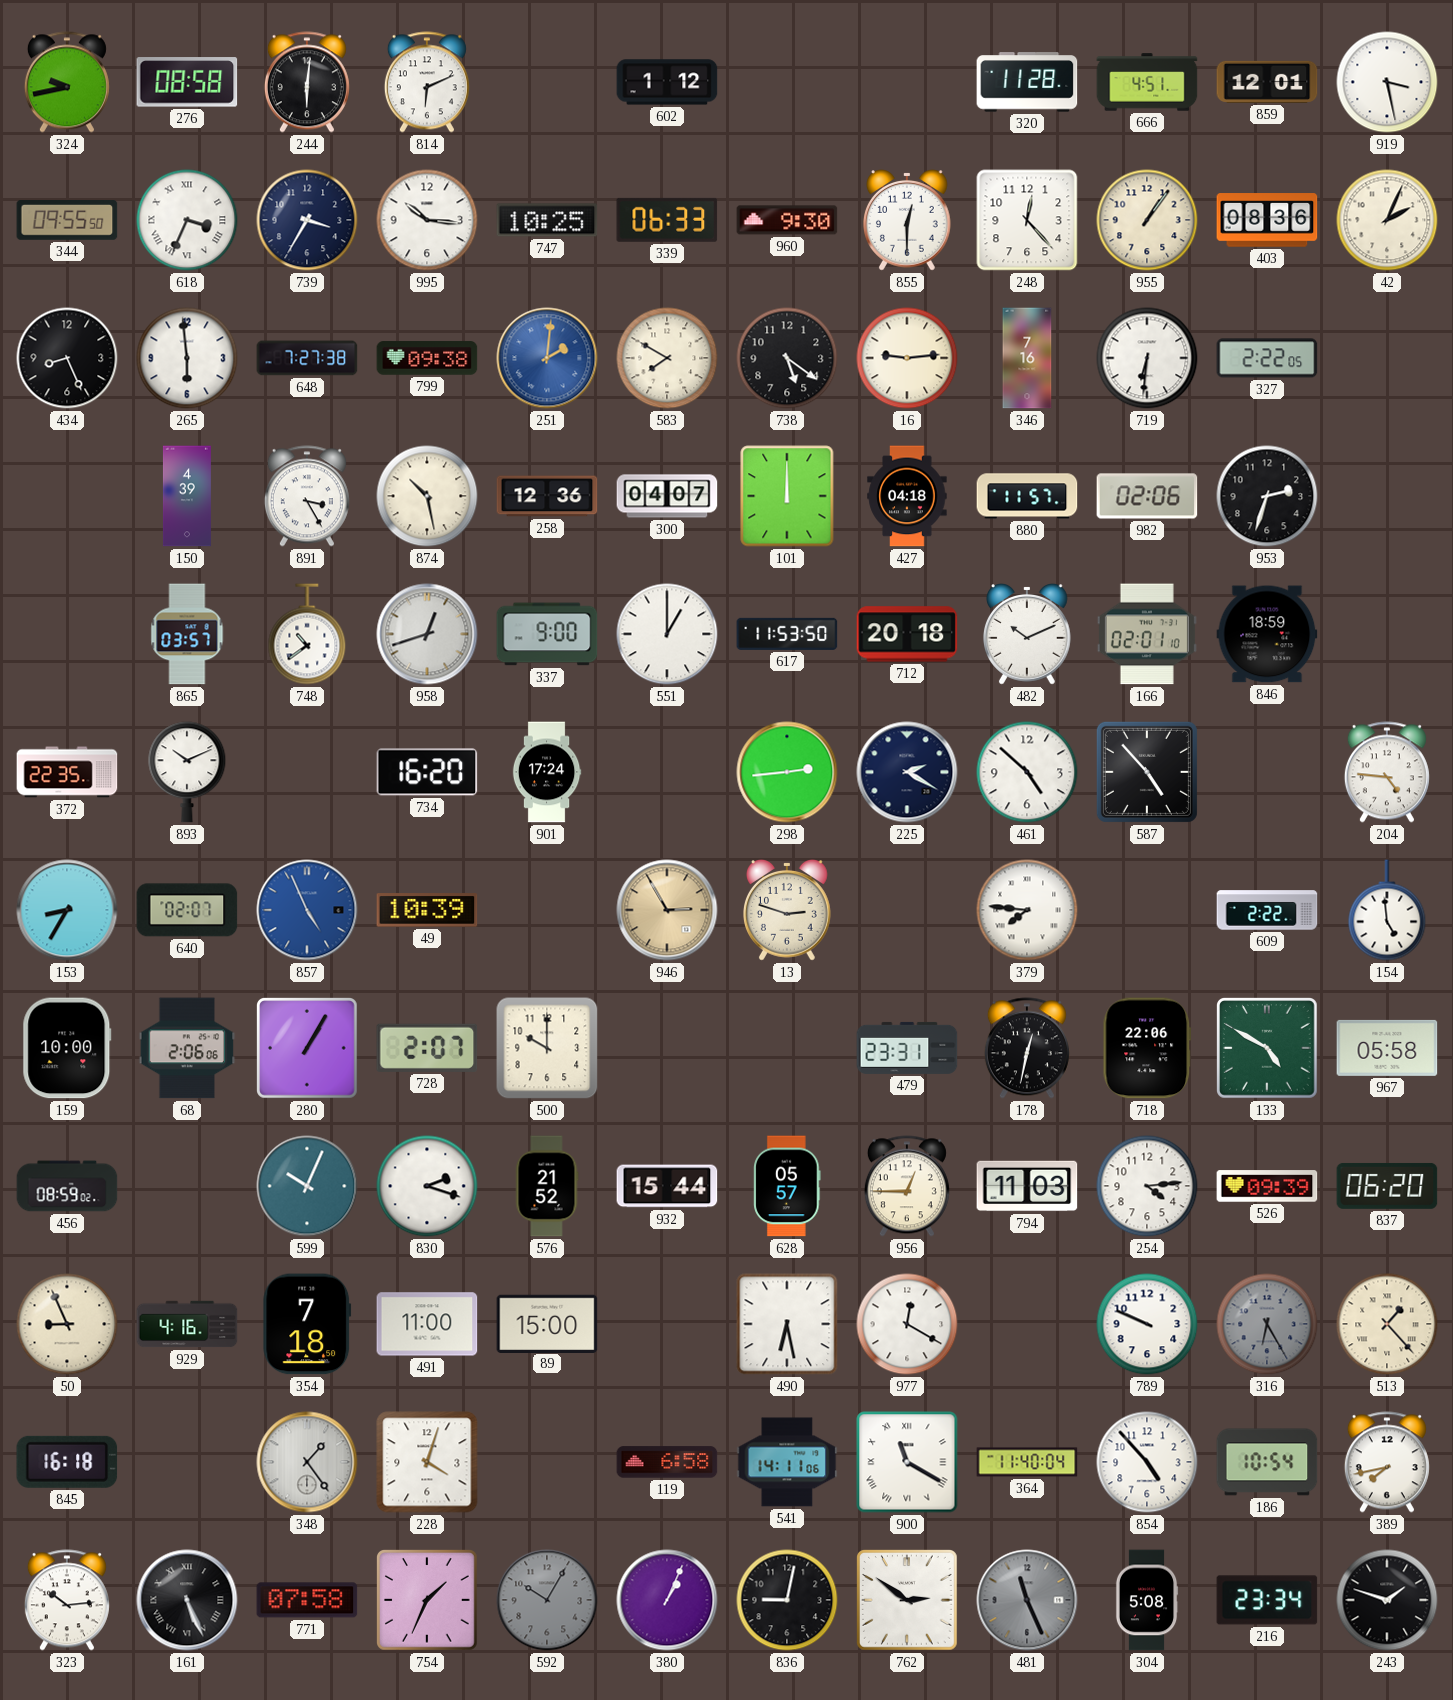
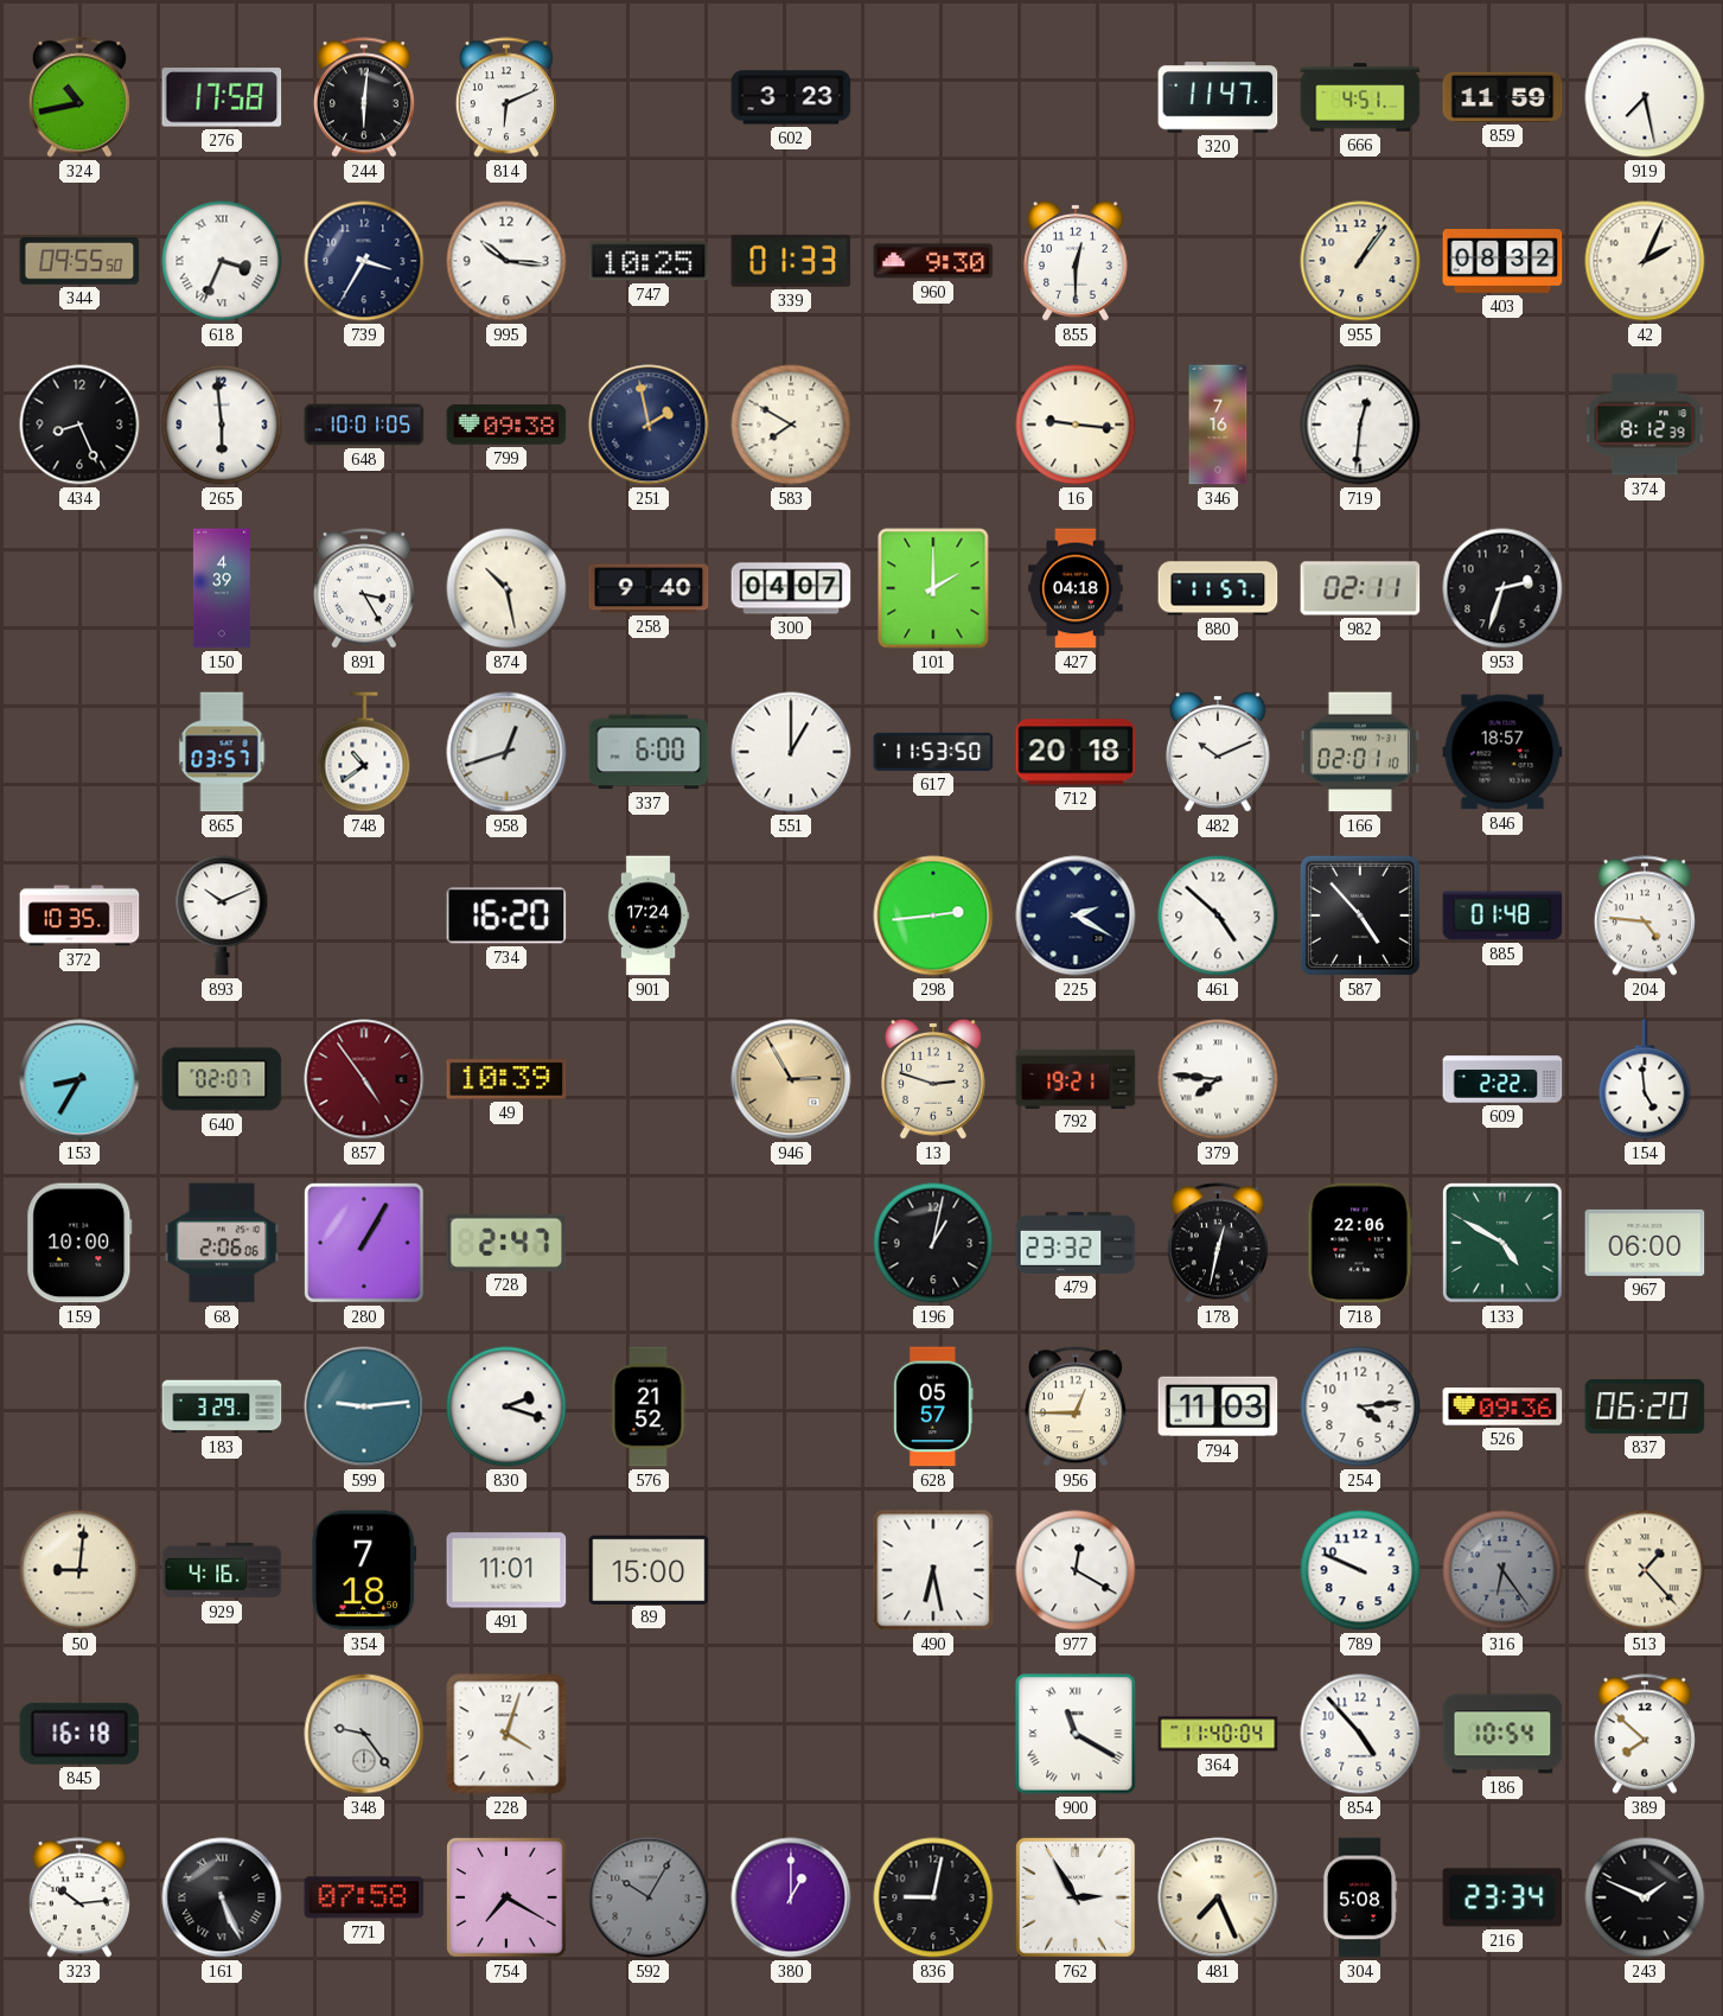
324: 9:43 -> 10:43 (79, 97)
276: 08:58 -> 17:58 (222, 97)
602: 1:12 -> 3:23 (791, 97)
320: 11:28 -> 11:47 (1218, 97)
859: 12:01 -> 11:59 (1502, 97)
919: 3:28 -> 7:28 (1645, 97)
339: 06:33 -> 01:33 (791, 261)
248: 12:23 -> none (1027, 220)
403: 08:36 -> 08:32 (1502, 261)
648: 7:27 -> 10:01 (364, 425)
251: 2:01 -> 1:58 (649, 425)
251 dial: blue -> navy (649, 425)
738: 5:21 -> none (787, 358)
16: 9:14 -> 9:16 (1076, 425)
719: 6:31 -> 12:31 (1360, 425)
327: 2:22 -> none (1267, 358)
374: none -> 8:12 (1645, 425)
258: 12:36 -> 9:40 (649, 588)
101: 12:00 -> 2:00 (933, 588)
982: 02:06 -> 02:11 (1360, 588)
337: 9:00 -> 6:00 (649, 752)
846: 18:59 -> 18:57 (1502, 752)
372: 22:35 -> 10:35 (79, 916)
885: none -> 01:48 (1502, 916)
857: 4:56 -> 4:54 (364, 1079)
857 dial: blue -> burgundy (364, 1079)
792: none -> 19:21 (1076, 1078)
728: 2:07 -> 2:47 (506, 1243)
500: 10:00 -> none (547, 1048)
196: none -> 1:02 (933, 1243)
479: 23:31 -> 23:32 (1076, 1243)
967: 05:58 -> 06:00 (1645, 1243)
456: 08:59 -> none (67, 1186)
183: none -> 3:29 (222, 1406)
599: 10:04 -> 9:14 (364, 1406)
932: 15:44 -> none (667, 1186)
526: 09:39 -> 09:36 (1502, 1406)
50: 8:56 -> 9:01 (79, 1570)
491: 11:00 -> 11:01 (506, 1570)
316: 6:25 -> 6:24 (1502, 1570)
348: 1:24 -> 9:24 (364, 1734)
119: 6:58 -> none (667, 1462)
541: 14:11 -> none (787, 1462)
389: 7:43 -> 7:52 (1645, 1734)
754: 1:34 -> 7:20 (508, 1899)
380: 1:04 -> 1:00 (791, 1897)
762: 2:51 -> 2:55 (1077, 1899)
481: 11:26 -> 7:26 (1218, 1897)
481 dial: grey -> cream (1218, 1897)
243: 1:48 -> 1:49 (1645, 1897)
